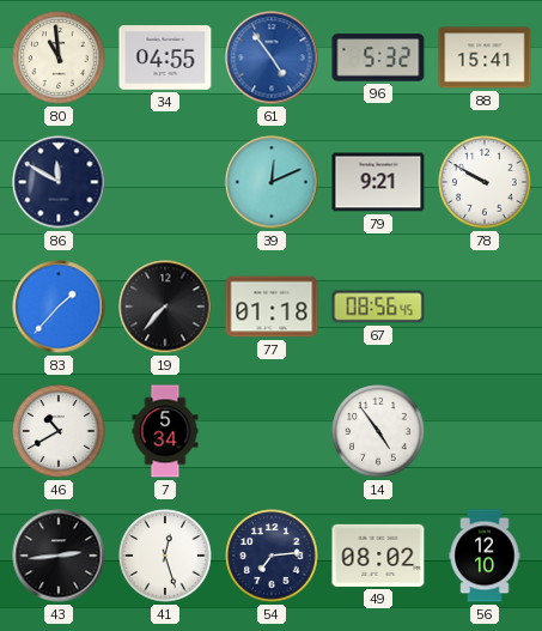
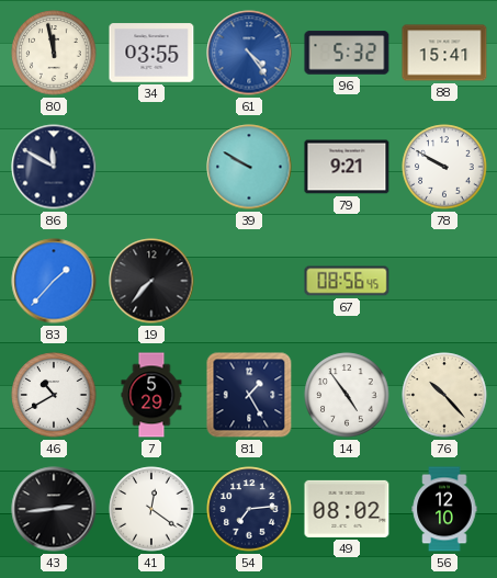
80: 10:59 -> 11:58 (54, 53)
34: 04:55 -> 03:55 (151, 53)
61: 4:54 -> 4:24 (249, 53)
39: 12:11 -> 9:50 (249, 167)
77: 01:18 -> none (272, 307)
7: 5:34 -> 5:29 (151, 395)
81: none -> 1:25 (249, 395)
76: none -> 10:23 (444, 395)
41: 12:27 -> 12:21 (151, 509)
